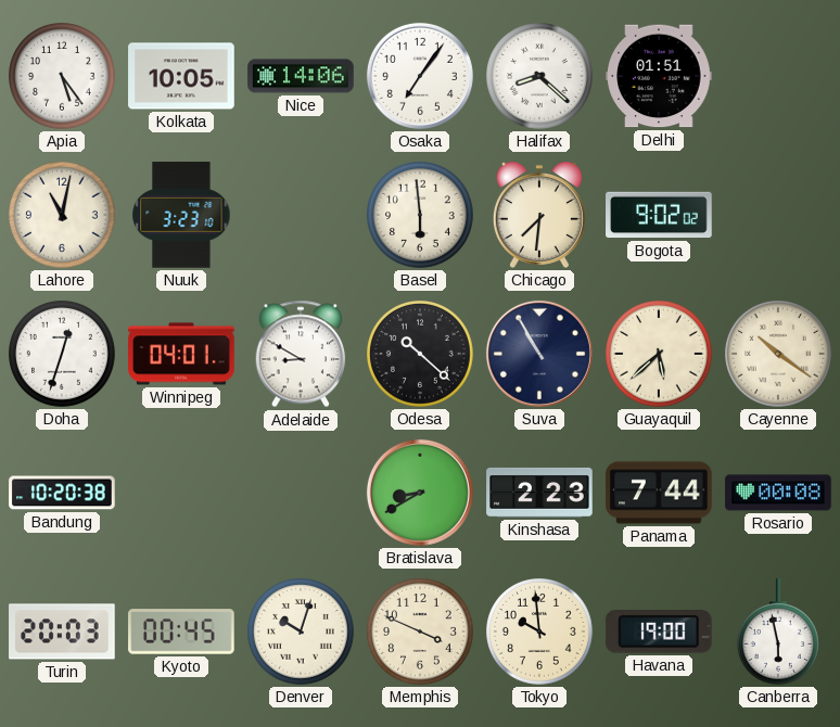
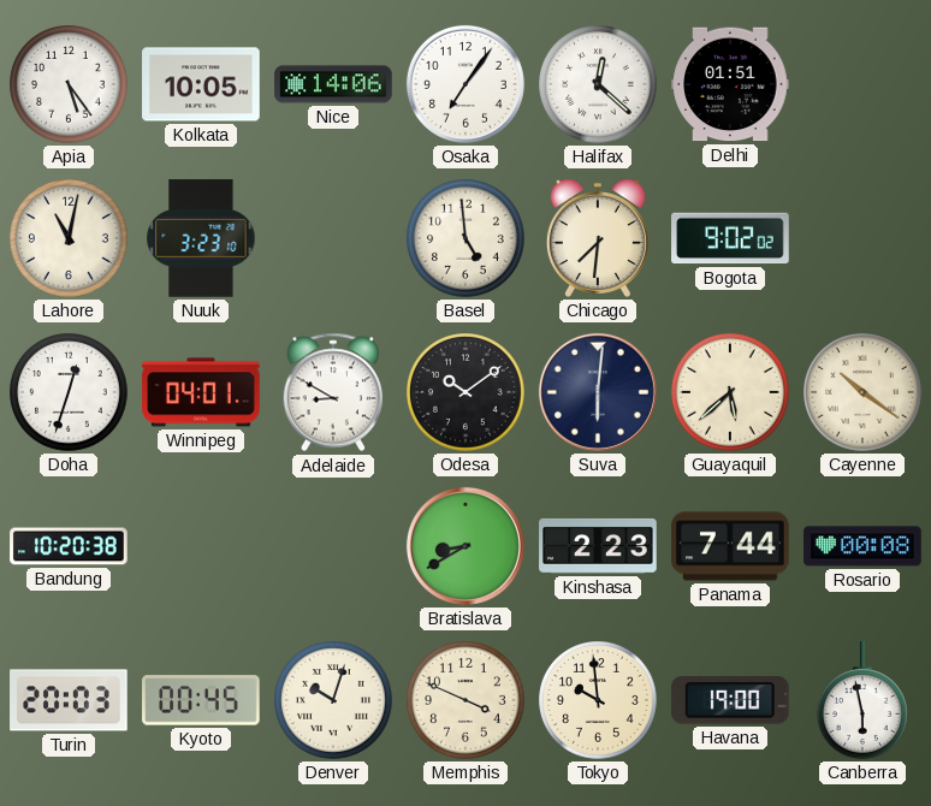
Halifax: 8:22 -> 12:22 (599, 85)
Basel: 5:59 -> 4:59 (467, 239)
Odesa: 10:22 -> 10:09 (467, 393)
Suva: 10:55 -> 6:01 (598, 392)
